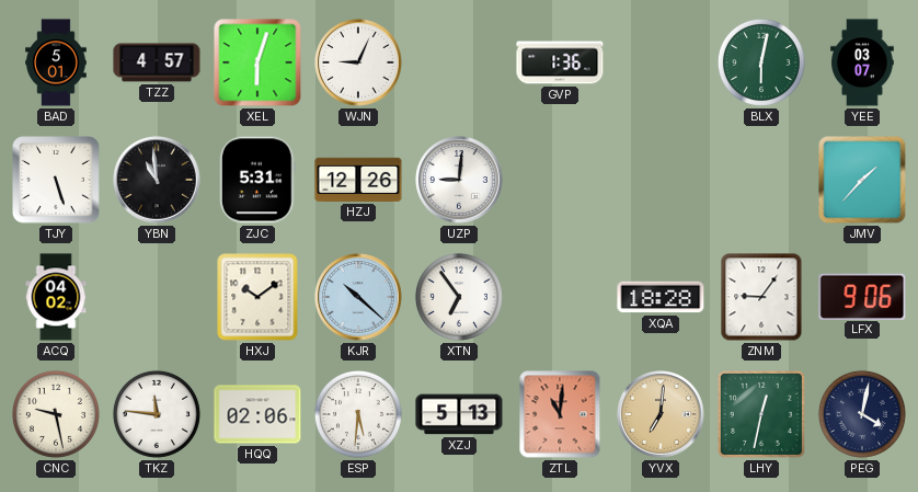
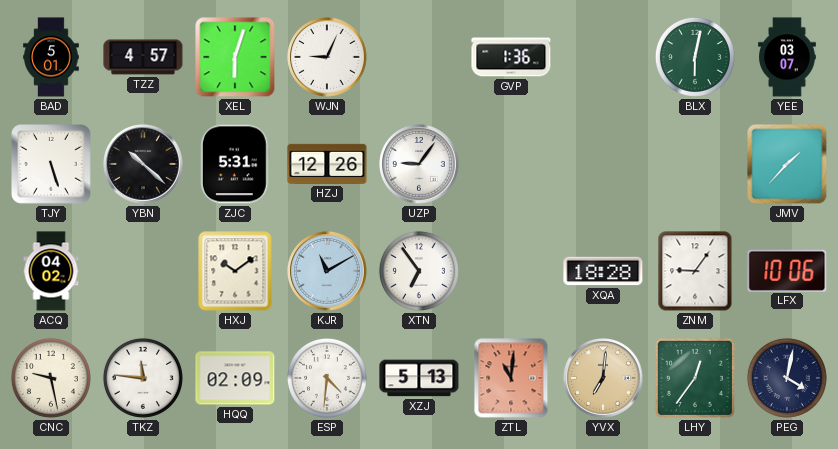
YBN: 10:59 -> 10:22 (143, 164)
UZP: 9:01 -> 9:06 (419, 164)
KJR: 10:22 -> 11:10 (327, 271)
LFX: 9:06 -> 10:06 (787, 270)
HQQ: 02:06 -> 02:09 (235, 378)
ESP: 5:31 -> 4:31 (327, 378)
LHY: 12:32 -> 12:36 (695, 378)
